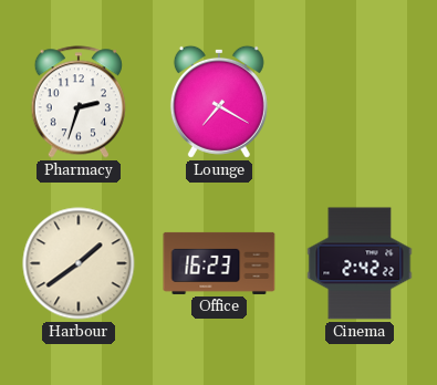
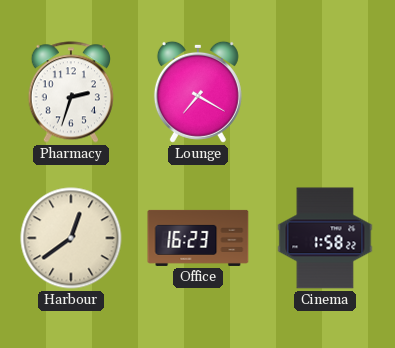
Harbour: 1:39 -> 12:39 (71, 238)
Cinema: 2:42 -> 1:58 (325, 238)
